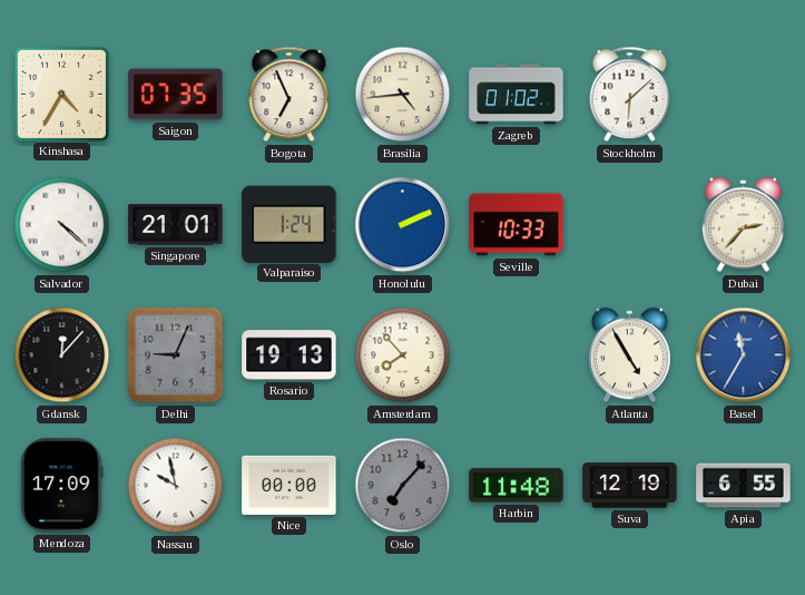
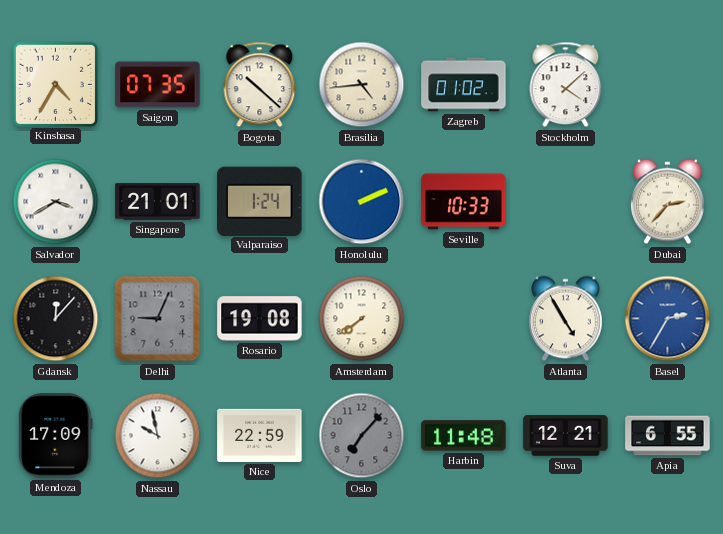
Bogota: 6:56 -> 10:22 (260, 85)
Stockholm: 6:08 -> 4:08 (566, 85)
Salvador: 4:22 -> 3:40 (56, 202)
Rosario: 19:13 -> 19:08 (260, 319)
Amsterdam: 7:53 -> 7:39 (362, 319)
Basel: 11:35 -> 2:35 (668, 319)
Nice: 00:00 -> 22:59 (260, 435)
Suva: 12:19 -> 12:21 (566, 436)
